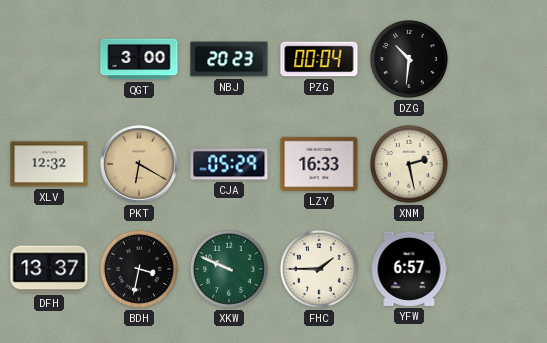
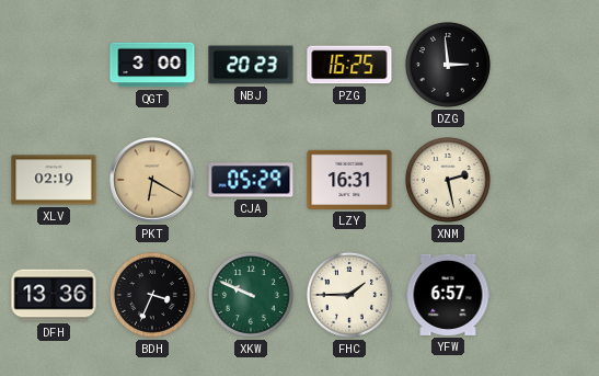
PZG: 00:04 -> 16:25 (349, 65)
DZG: 10:31 -> 2:59 (448, 65)
XLV: 12:32 -> 02:19 (54, 180)
LZY: 16:33 -> 16:31 (349, 180)
DFH: 13:37 -> 13:36 (54, 295)
BDH: 3:32 -> 3:34 (152, 295)
